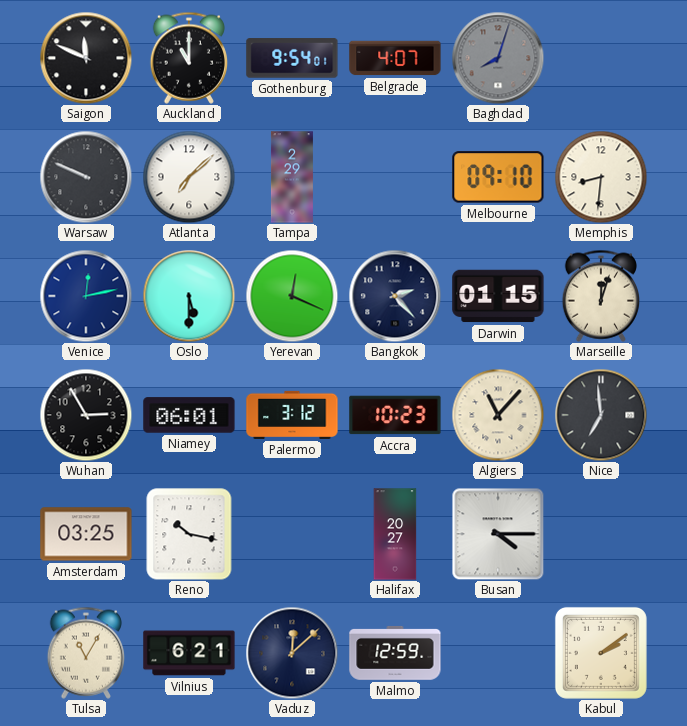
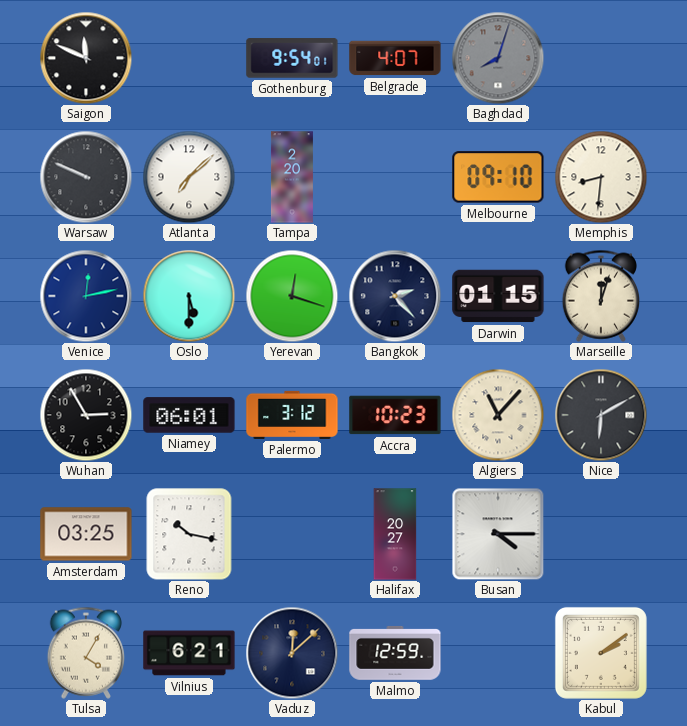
Auckland: 11:00 -> none (188, 58)
Tampa: 2:29 -> 2:20 (292, 177)
Yerevan: 12:19 -> 12:18 (292, 296)
Nice: 6:59 -> 6:10 (601, 415)
Tulsa: 11:05 -> 4:05 (85, 653)
